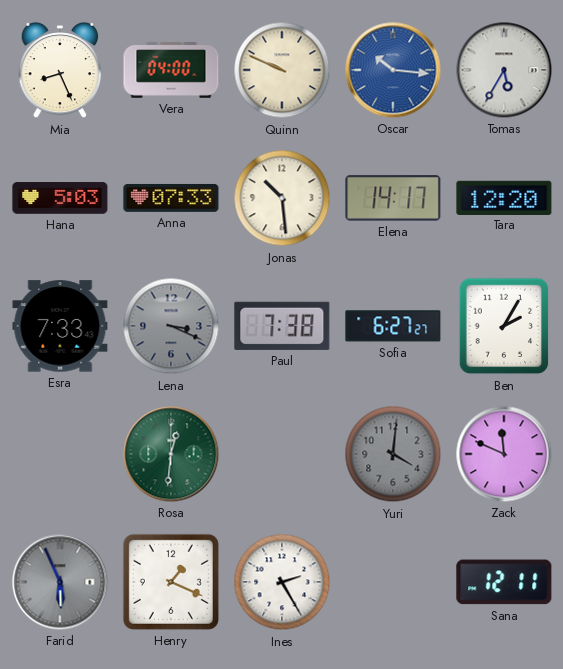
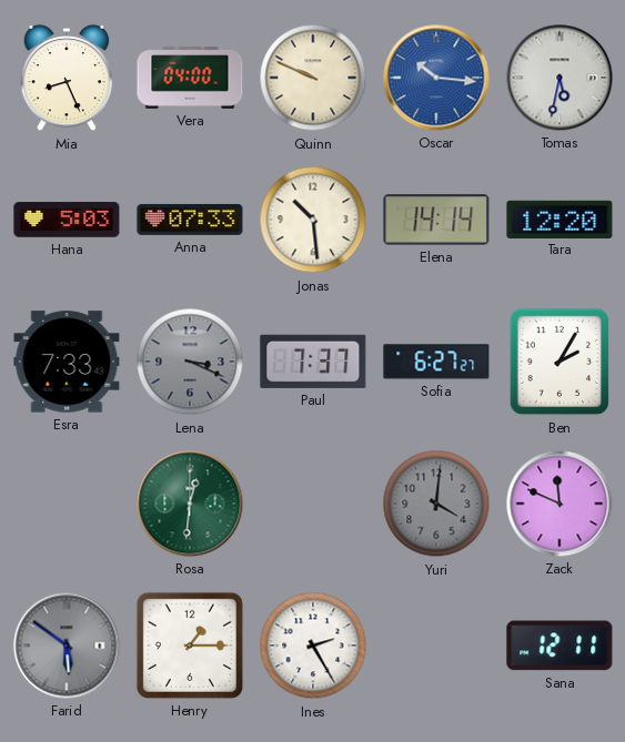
Tomas: 5:35 -> 5:32 (560, 78)
Elena: 14:17 -> 14:14 (436, 220)
Paul: 7:38 -> 7:37 (313, 362)
Farid: 5:56 -> 5:51 (67, 646)
Henry: 1:19 -> 1:15 (190, 646)
